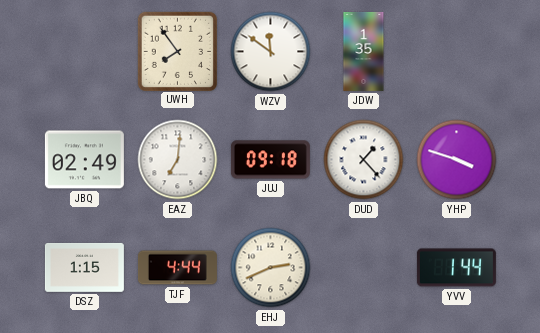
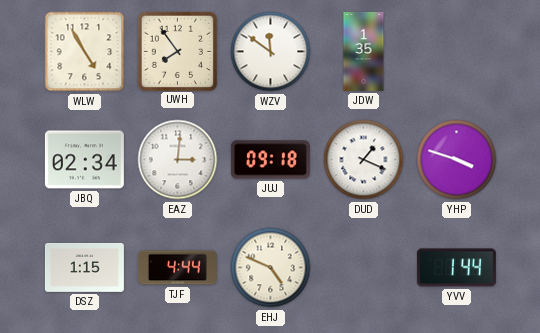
WLW: none -> 4:55 (85, 52)
JBQ: 02:49 -> 02:34 (84, 160)
EAZ: 7:01 -> 3:01 (178, 160)
DUD: 1:23 -> 1:19 (364, 160)
EHJ: 2:41 -> 4:49 (271, 268)
